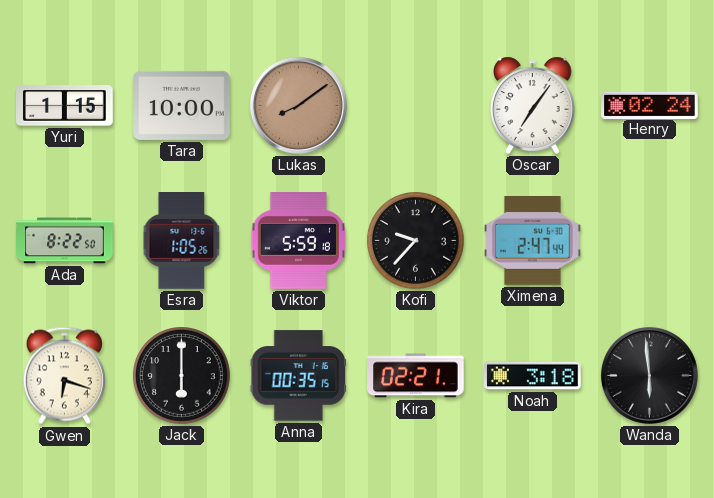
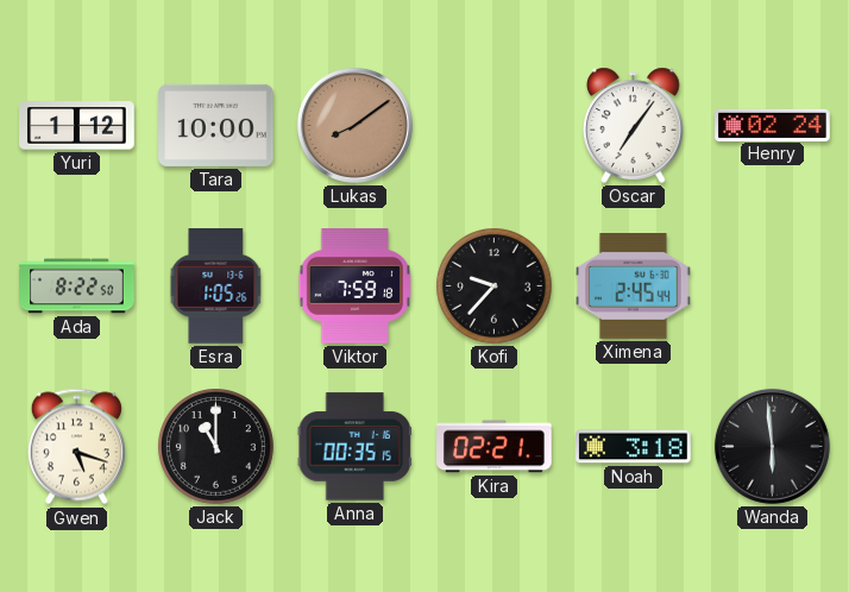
Yuri: 1:15 -> 1:12 (77, 126)
Viktor: 5:59 -> 7:59 (354, 286)
Ximena: 2:47 -> 2:45 (634, 286)
Gwen: 6:18 -> 5:18 (76, 447)
Jack: 6:00 -> 11:00 (216, 447)
